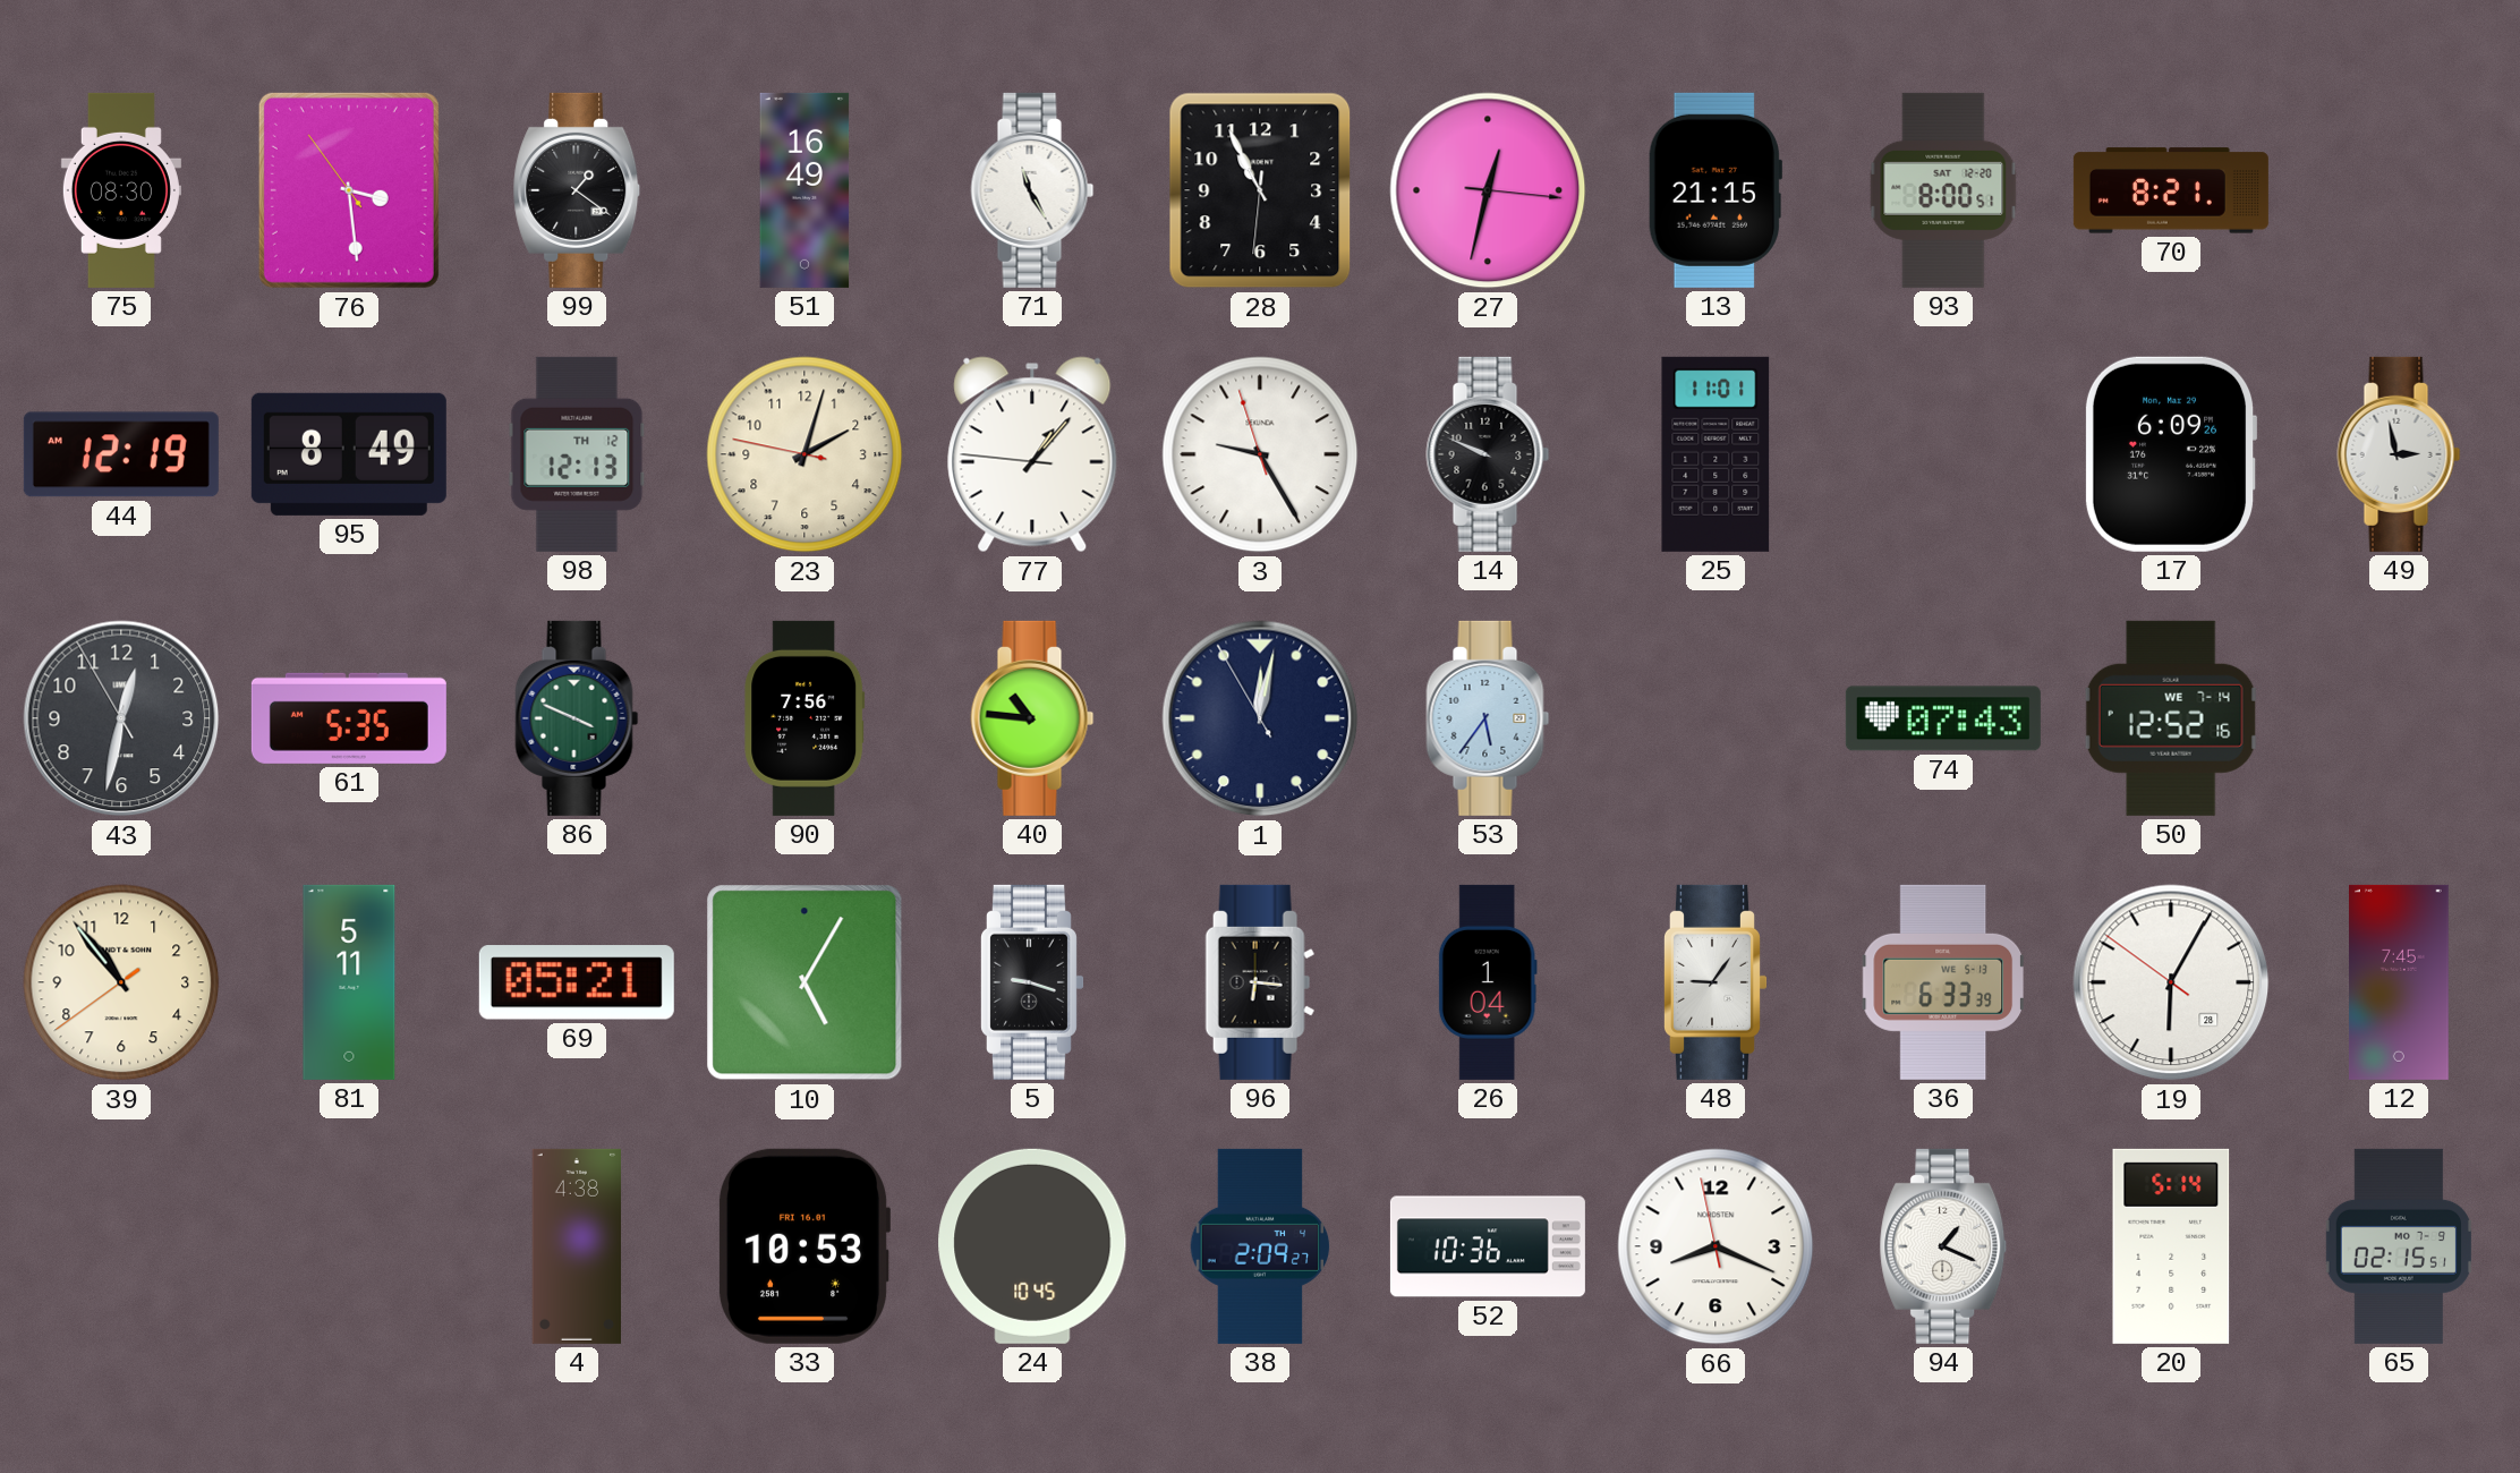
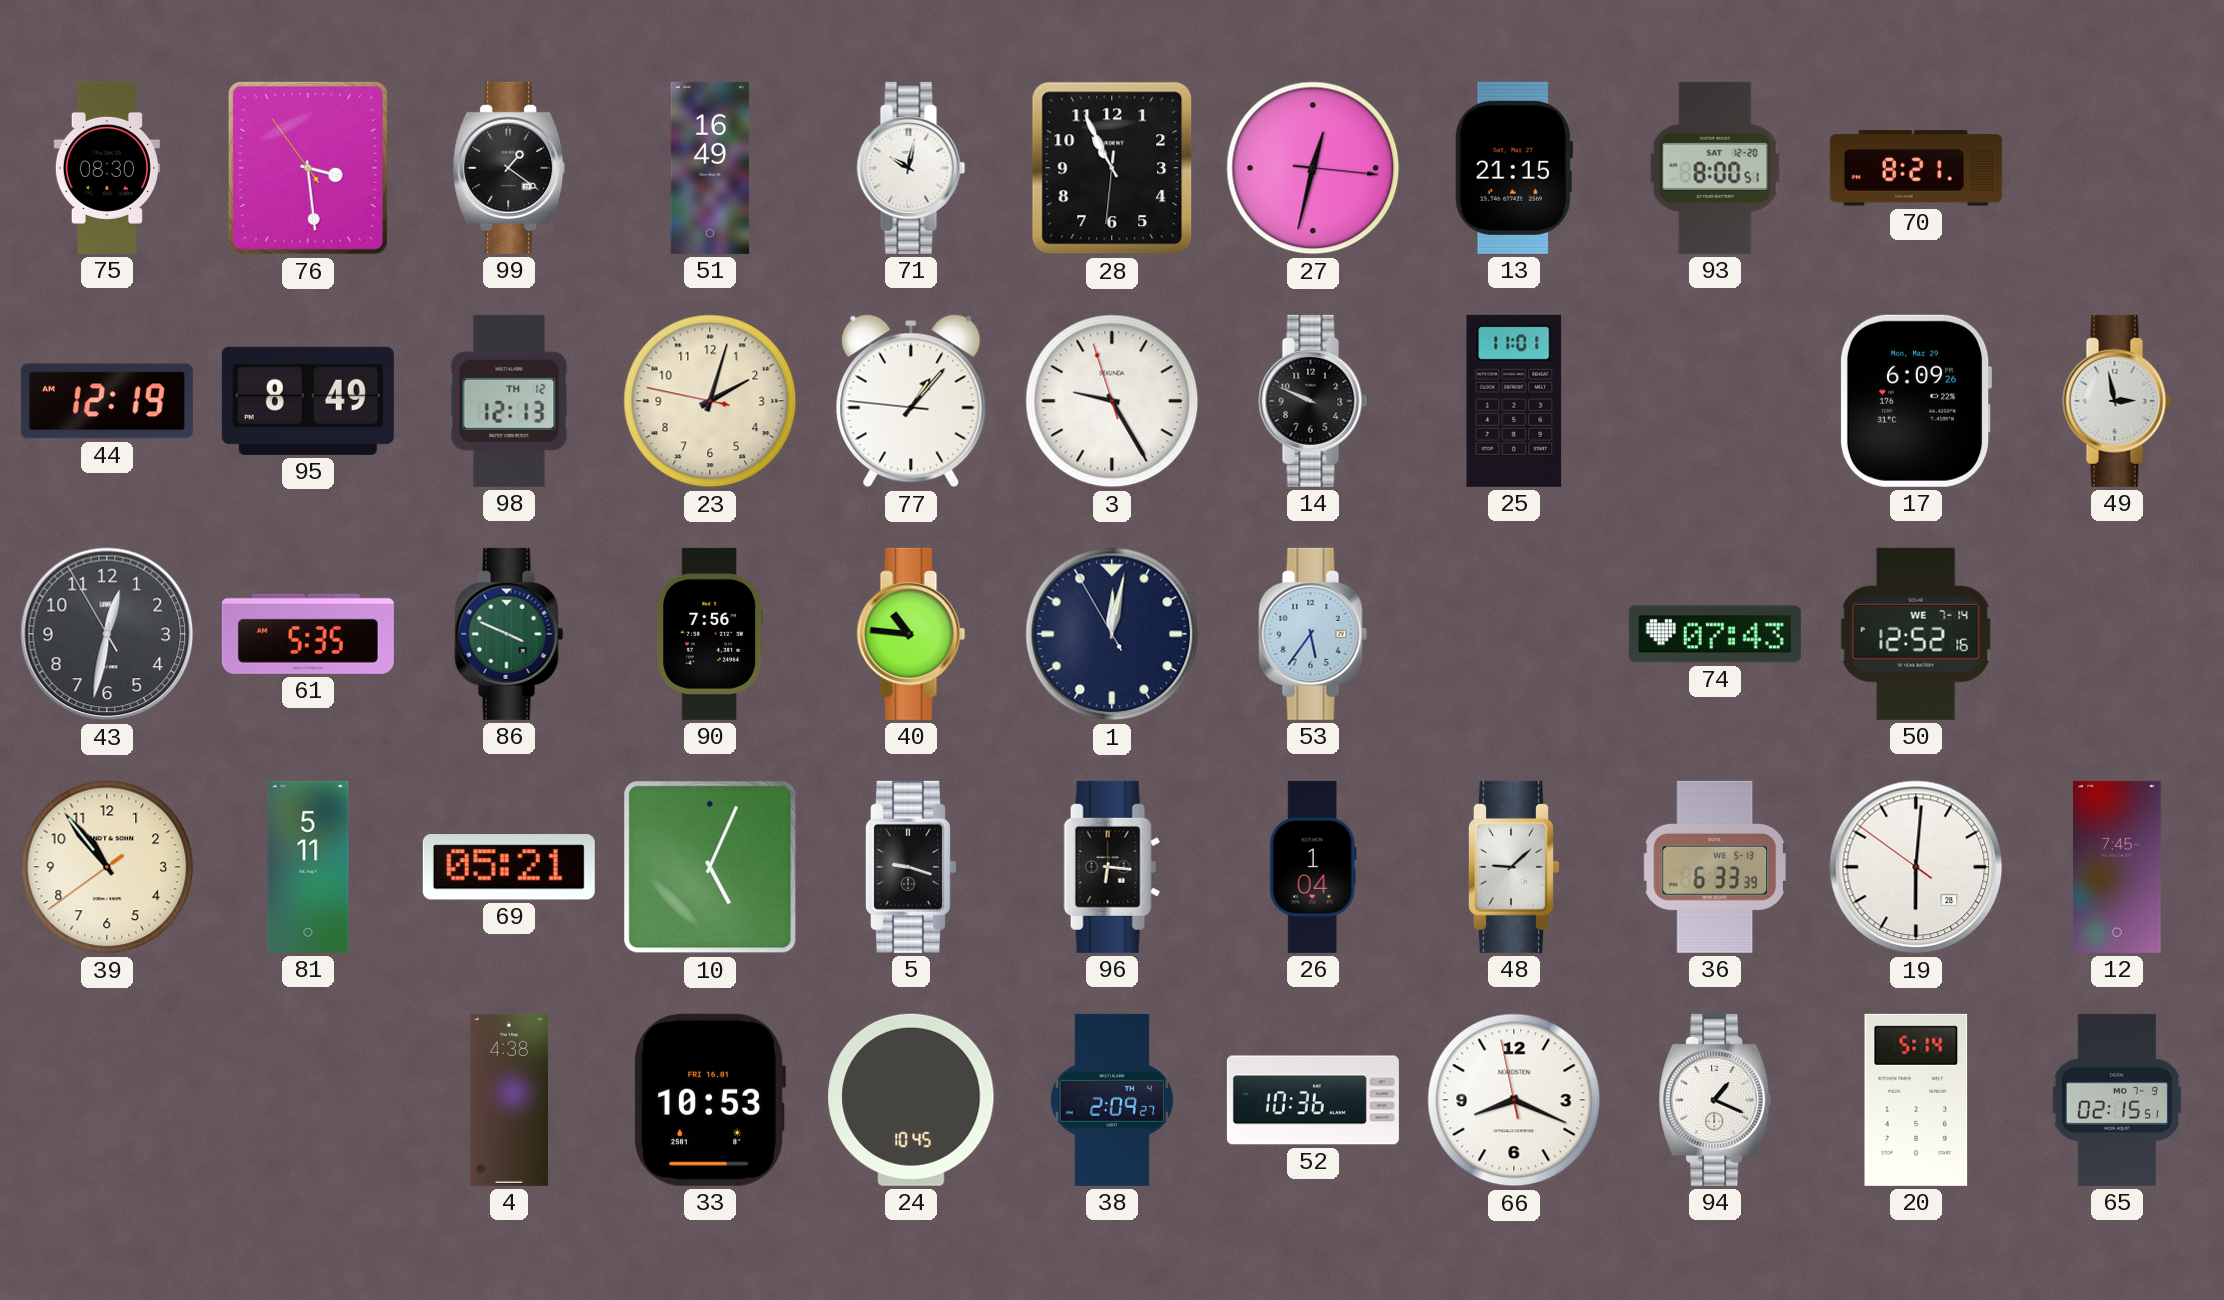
71: 11:25 -> 10:02 (911, 168)
10: 5:05 -> 5:04 (710, 867)
48: 9:06 -> 9:08 (1515, 867)
19: 6:04 -> 6:00 (1916, 867)
